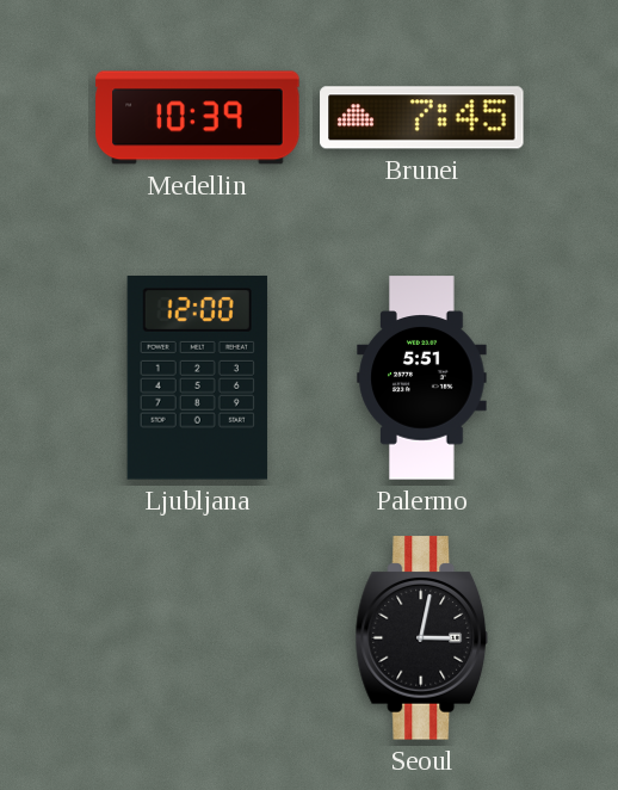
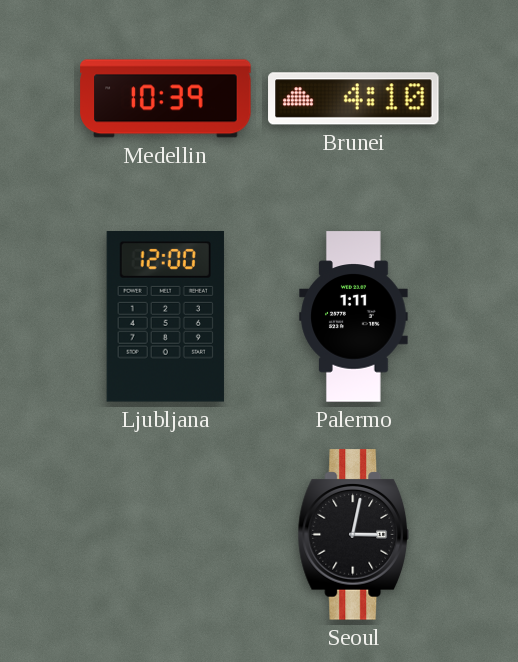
Brunei: 7:45 -> 4:10 (354, 99)
Palermo: 5:51 -> 1:11 (354, 317)
